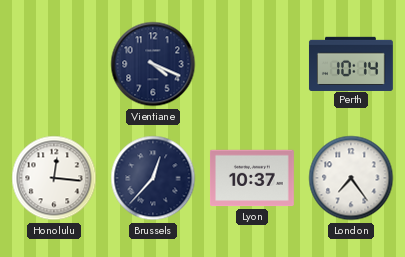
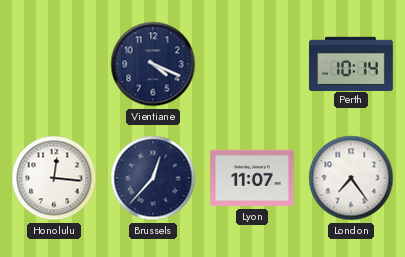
Lyon: 10:37 -> 11:07 (252, 178)
